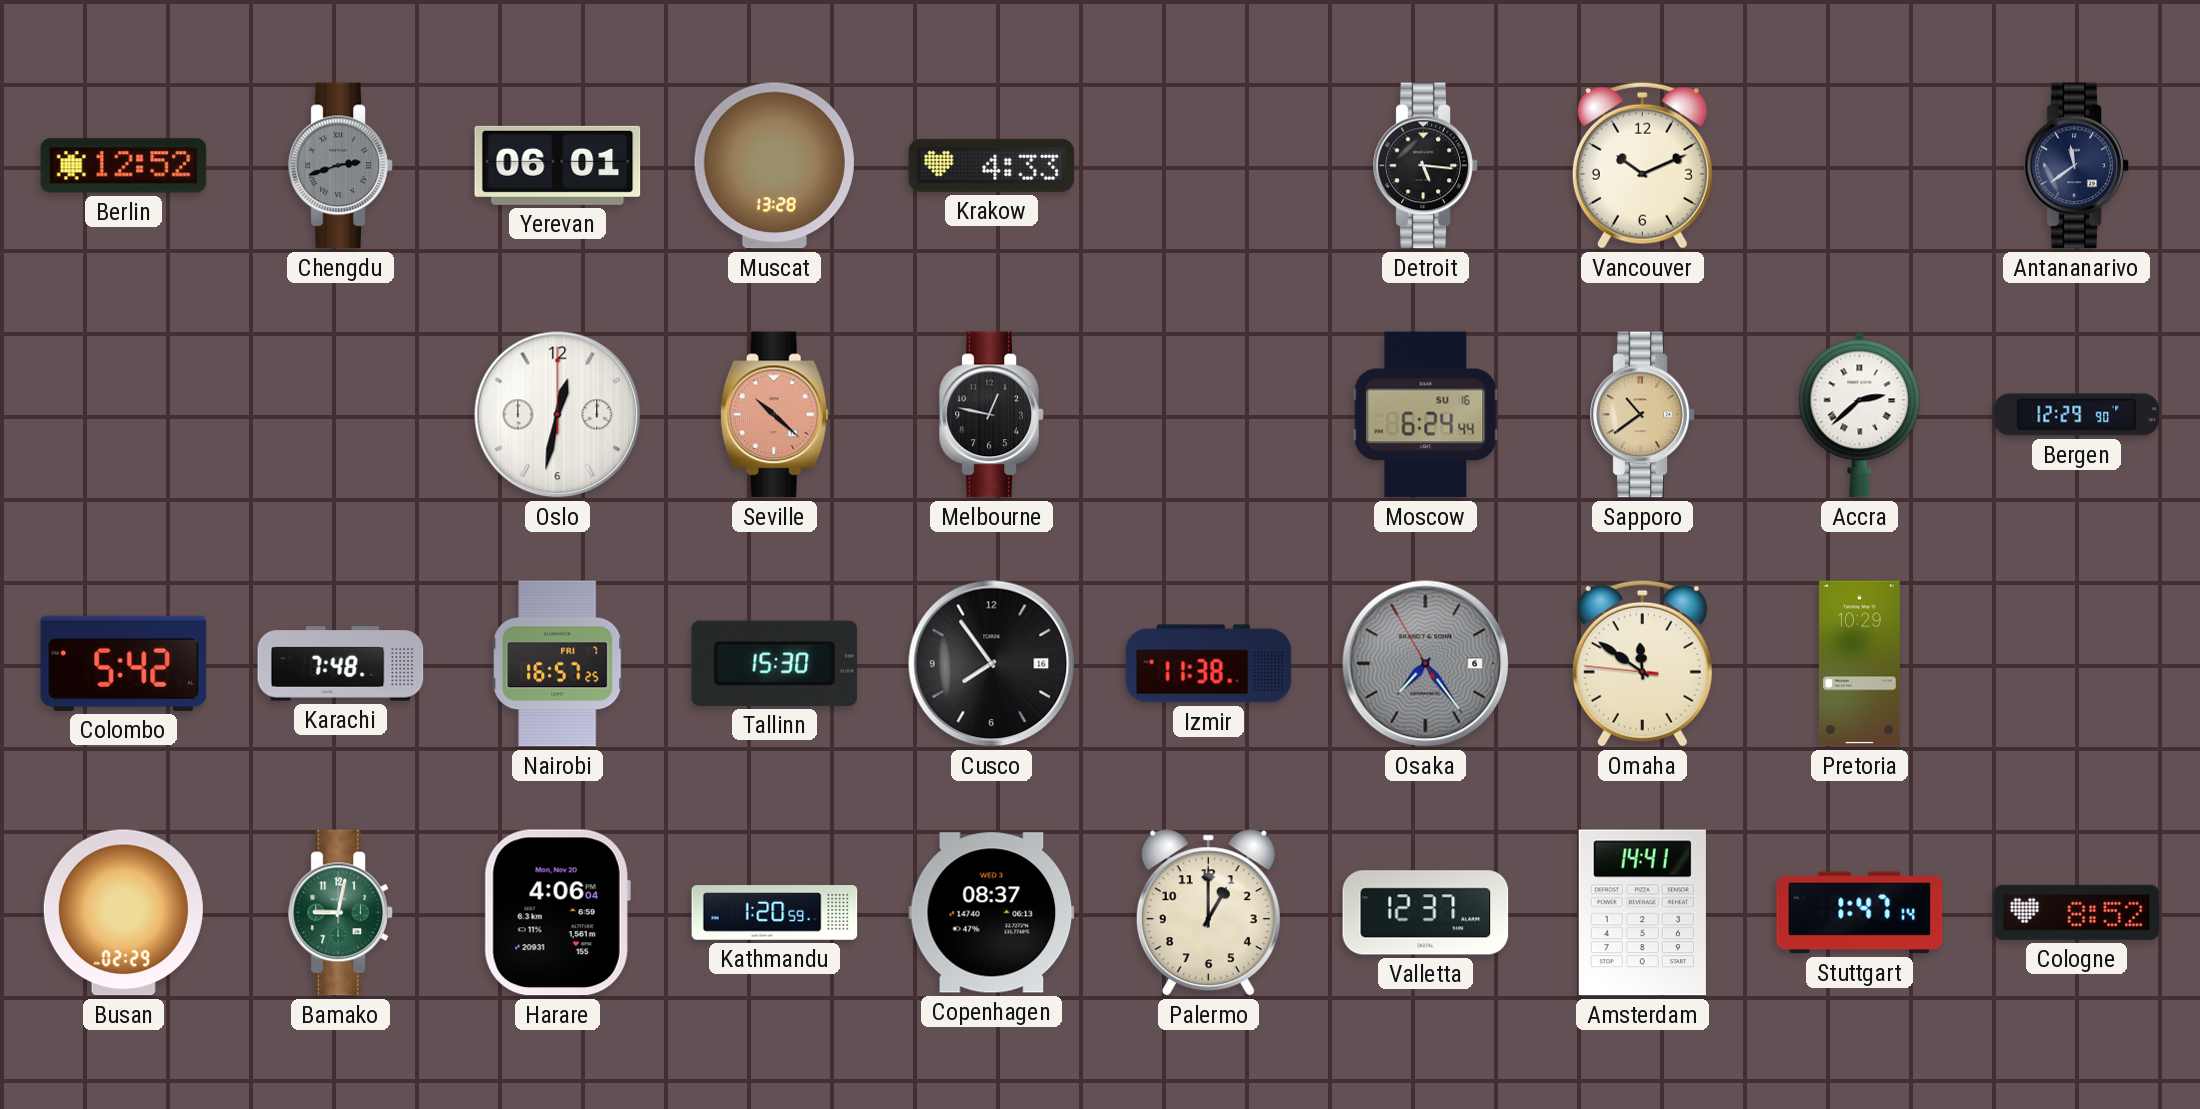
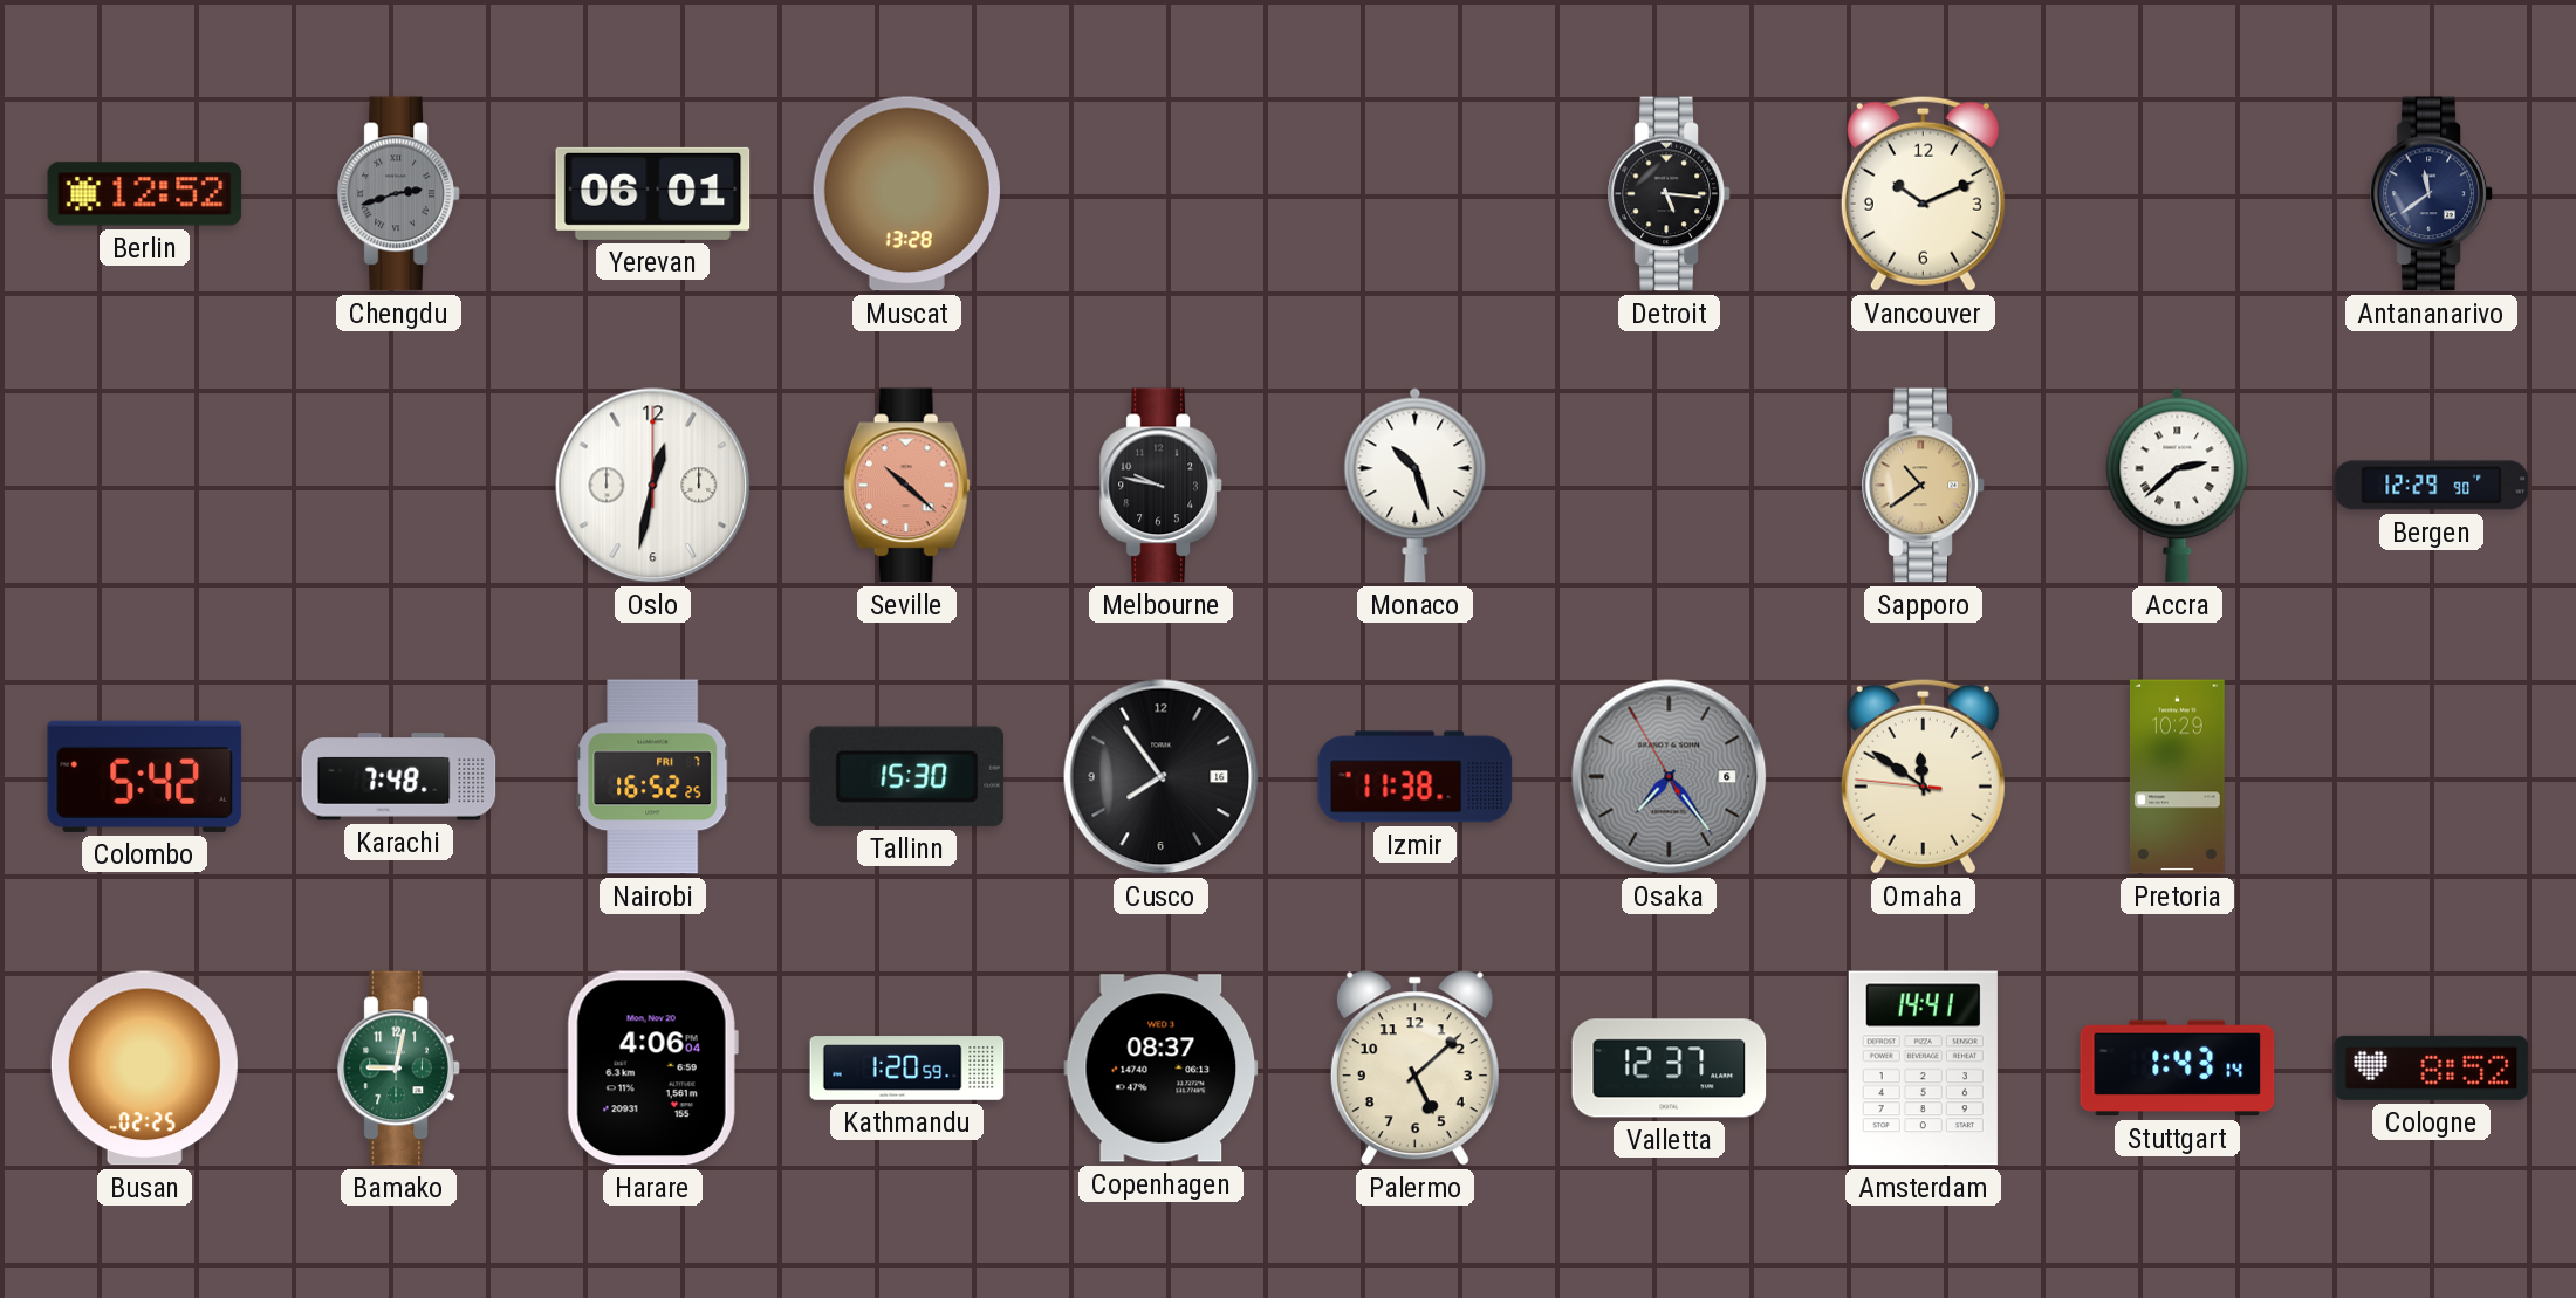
Krakow: 4:33 -> none (992, 165)
Melbourne: 12:47 -> 9:47 (1162, 486)
Monaco: none -> 10:27 (1416, 485)
Moscow: 6:24 -> none (1426, 415)
Nairobi: 16:57 -> 16:52 (653, 777)
Busan: 02:29 -> 02:25 (144, 1069)
Palermo: 1:00 -> 5:08 (1414, 1069)
Stuttgart: 1:47 -> 1:43 (2178, 1069)
